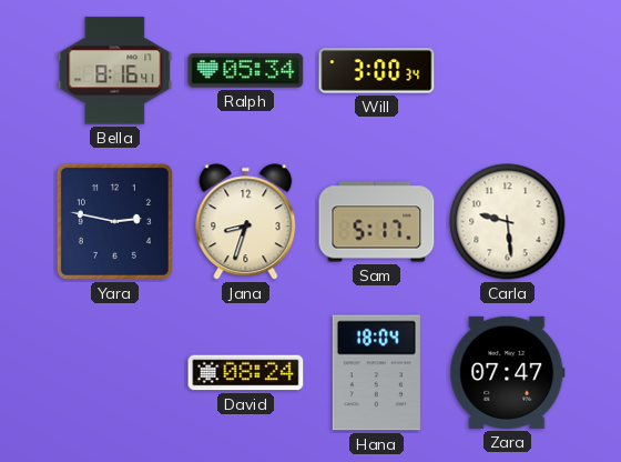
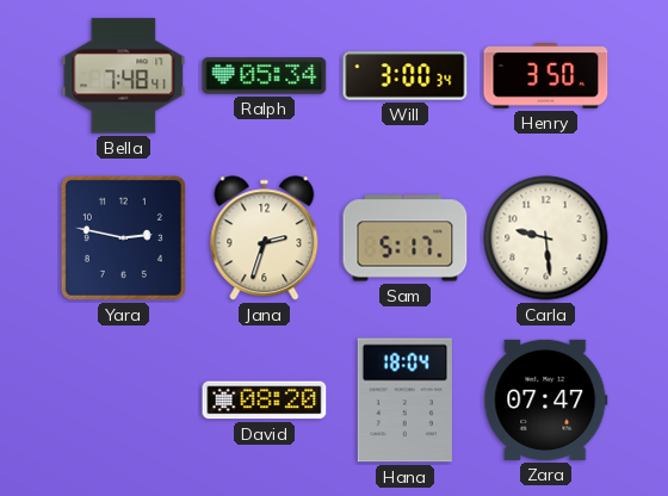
Bella: 8:16 -> 7:48 (124, 76)
Henry: none -> 3:50 (546, 76)
Jana: 8:33 -> 2:33 (265, 238)
David: 08:24 -> 08:20 (265, 401)
